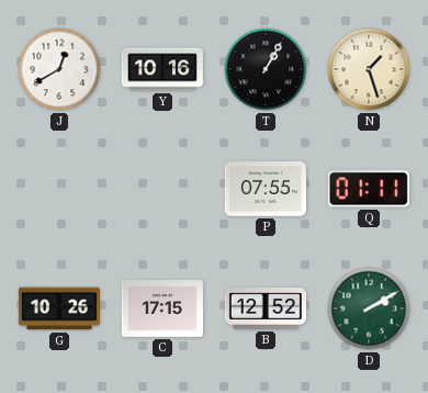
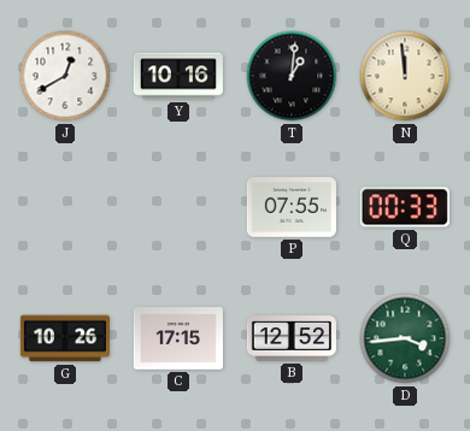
T: 1:05 -> 1:01 (292, 76)
N: 1:27 -> 11:59 (405, 76)
Q: 01:11 -> 00:33 (405, 207)
D: 2:10 -> 3:44 (405, 338)
